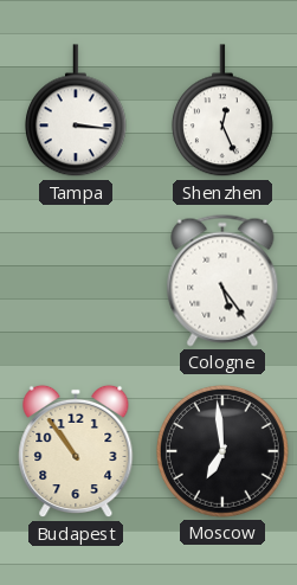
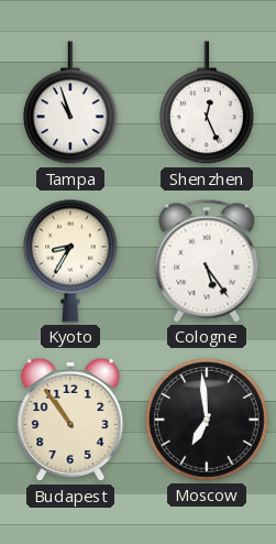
Tampa: 3:16 -> 10:57 (70, 104)
Kyoto: none -> 8:35 (70, 261)
